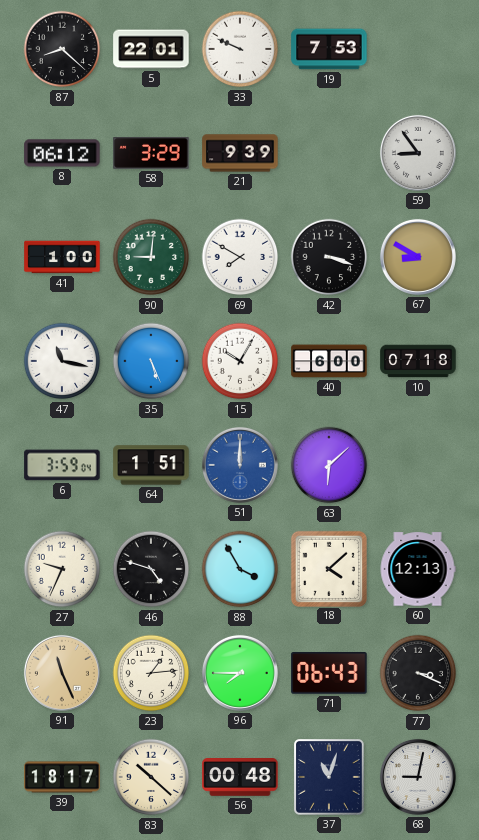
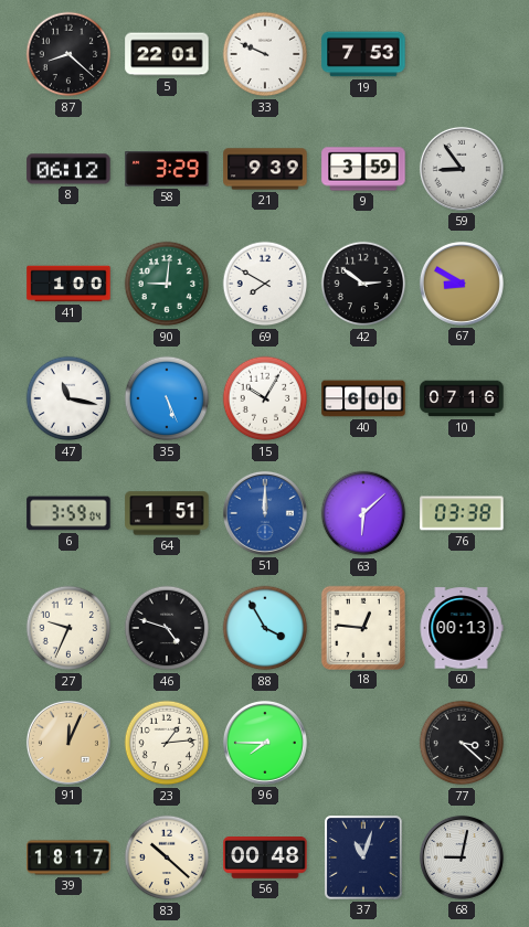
9: none -> 3:59 (363, 169)
42: 3:18 -> 2:51 (363, 284)
10: 07:18 -> 07:16 (462, 398)
76: none -> 03:38 (462, 513)
18: 4:08 -> 12:46 (362, 627)
60: 12:13 -> 00:13 (462, 628)
91: 11:26 -> 12:04 (68, 743)
71: 06:43 -> none (329, 673)
77: 3:19 -> 3:22 (462, 743)
